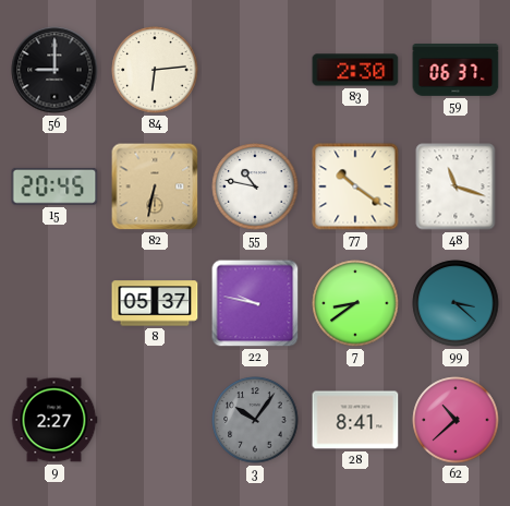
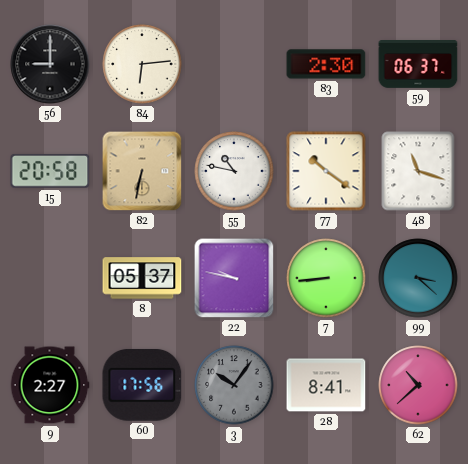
15: 20:45 -> 20:58 (50, 171)
7: 8:39 -> 8:44 (326, 278)
60: none -> 17:56 (142, 385)
